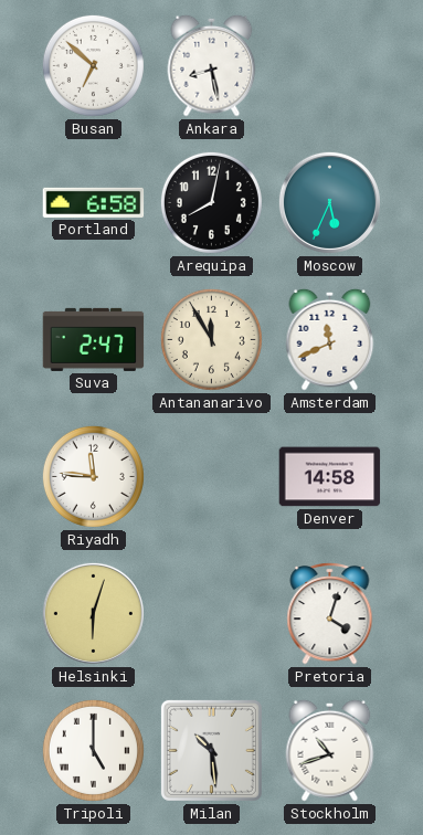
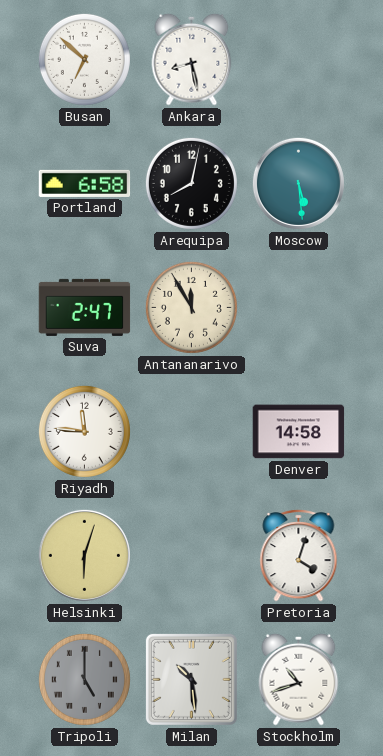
Moscow: 5:34 -> 5:29 (298, 183)
Amsterdam: 11:41 -> none (330, 339)
Tripoli dial: white -> grey (84, 679)
